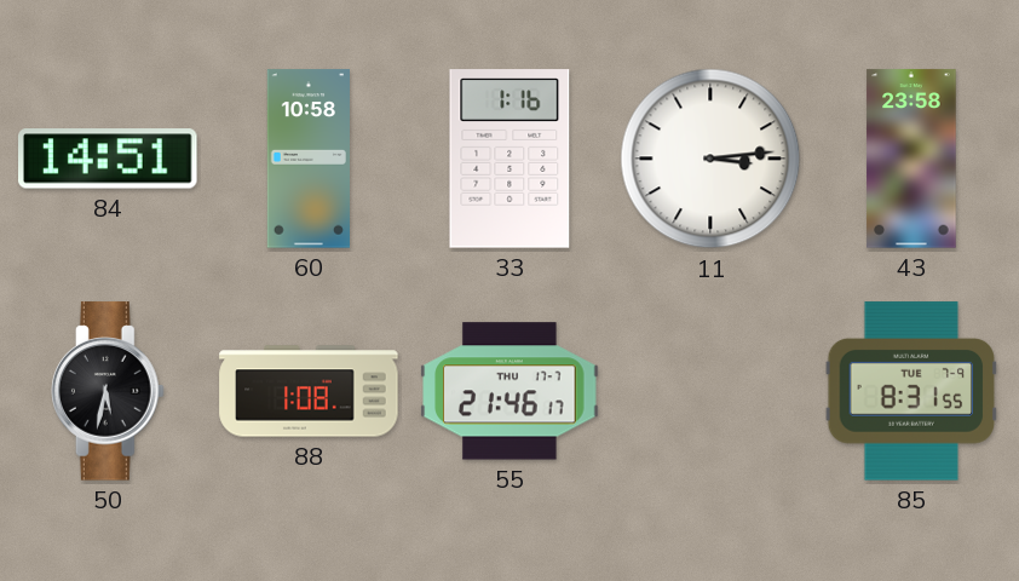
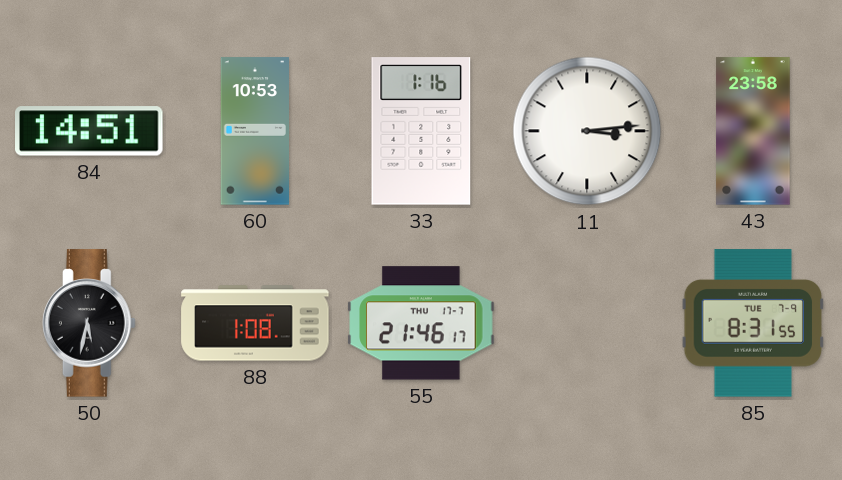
60: 10:58 -> 10:53 (254, 131)
